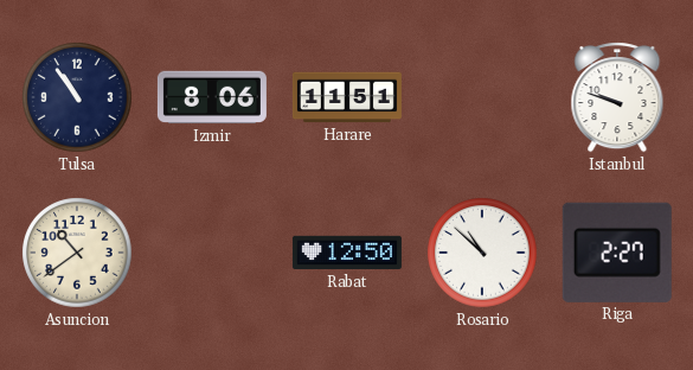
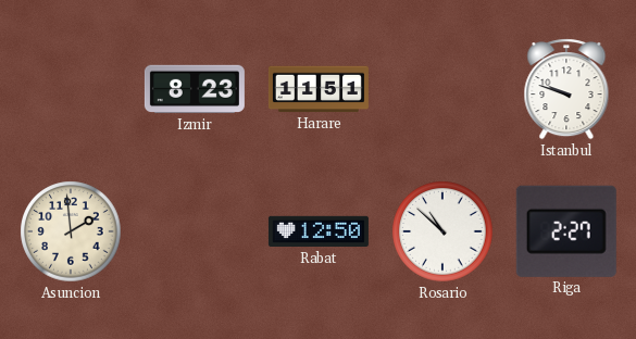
Tulsa: 10:54 -> none (77, 97)
Izmir: 8:06 -> 8:23 (195, 89)
Asuncion: 10:39 -> 1:59 (71, 231)
